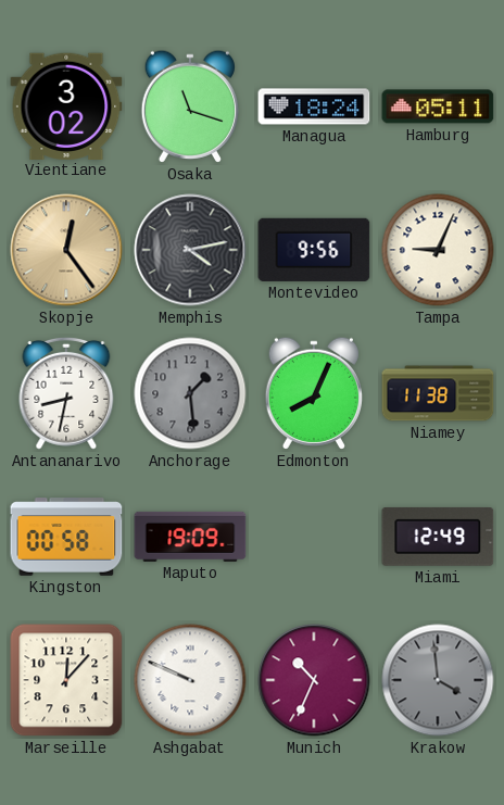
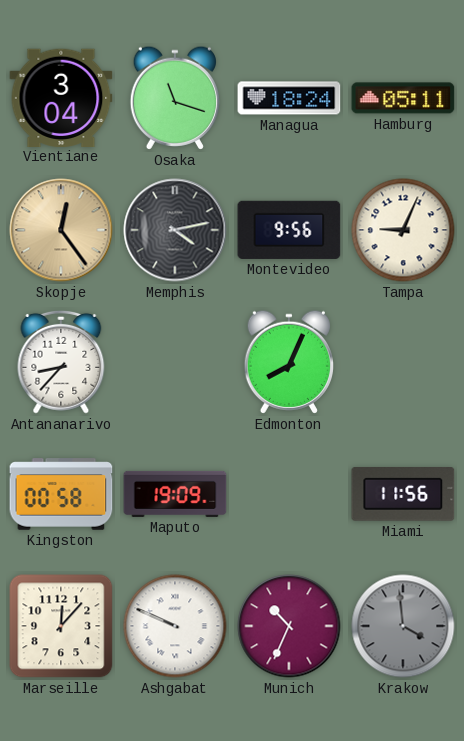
Vientiane: 3:02 -> 3:04 (61, 97)
Antananarivo: 8:32 -> 8:37 (61, 362)
Anchorage: 1:29 -> none (190, 393)
Niamey: 11:38 -> none (438, 393)
Miami: 12:49 -> 11:56 (403, 495)
